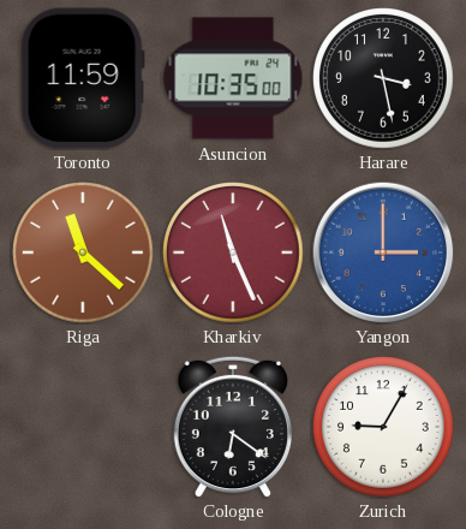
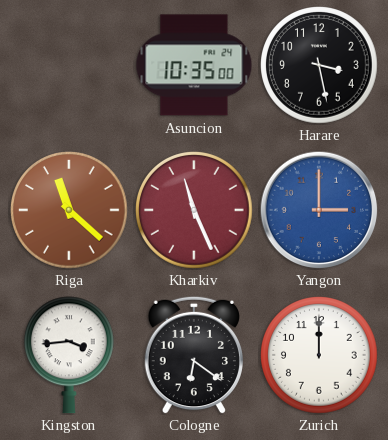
Toronto: 11:59 -> none (83, 78)
Kingston: none -> 3:44 (69, 355)
Zurich: 9:05 -> 12:00 (320, 356)
